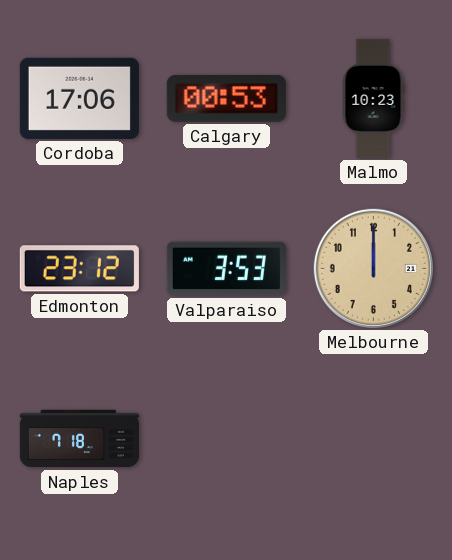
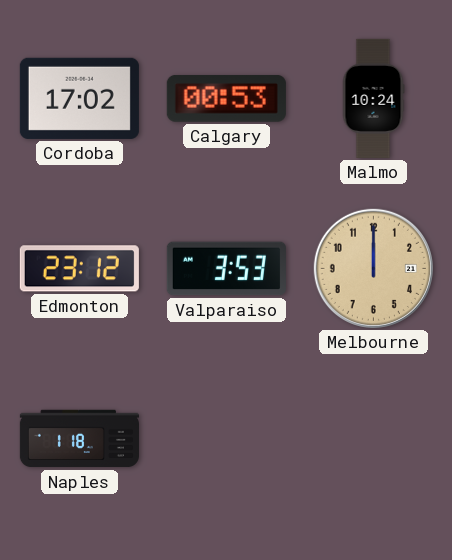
Cordoba: 17:06 -> 17:02 (79, 98)
Malmo: 10:23 -> 10:24 (373, 98)
Naples: 7:18 -> 1:18 (79, 439)
